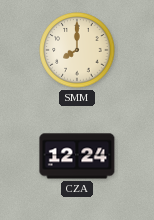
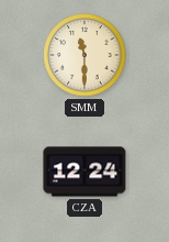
SMM: 8:00 -> 11:30 (84, 55)
